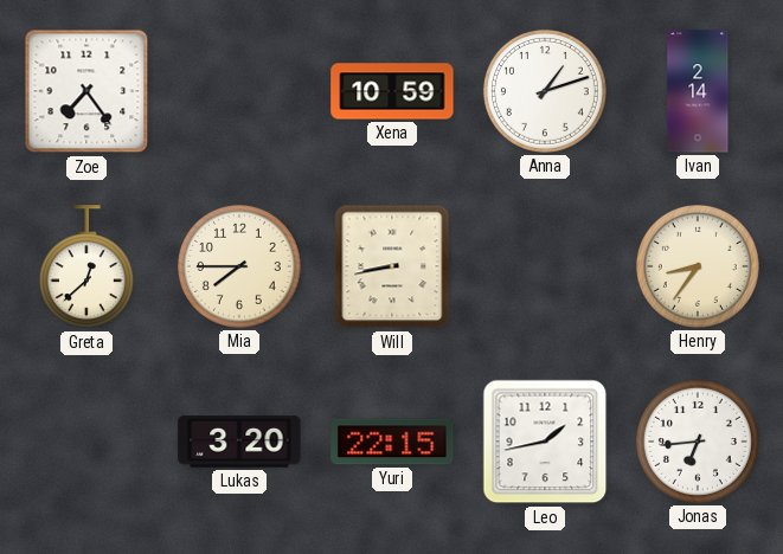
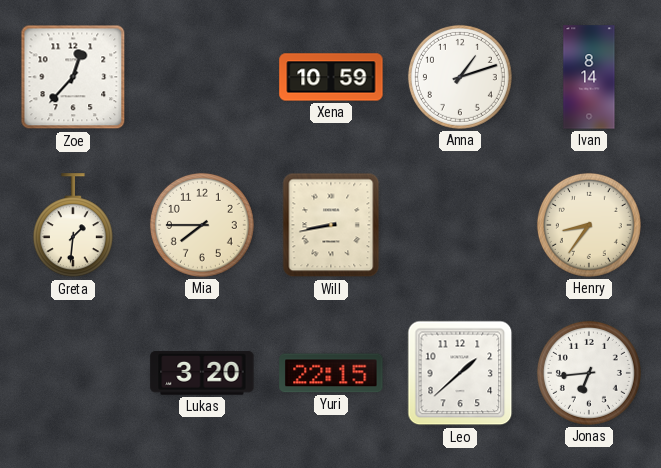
Zoe: 7:24 -> 12:37 (73, 77)
Ivan: 2:14 -> 8:14 (589, 77)
Greta: 12:38 -> 1:31 (73, 226)
Leo: 1:43 -> 1:38 (460, 373)
